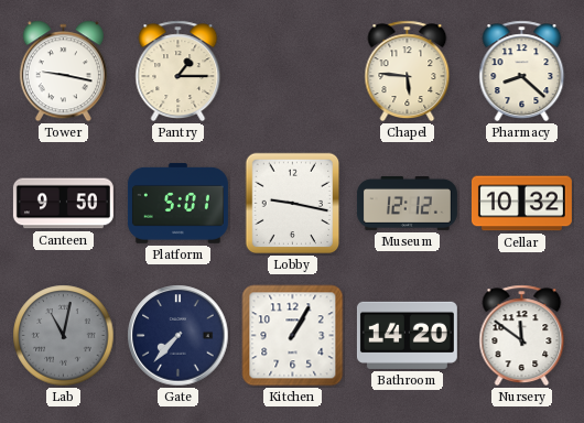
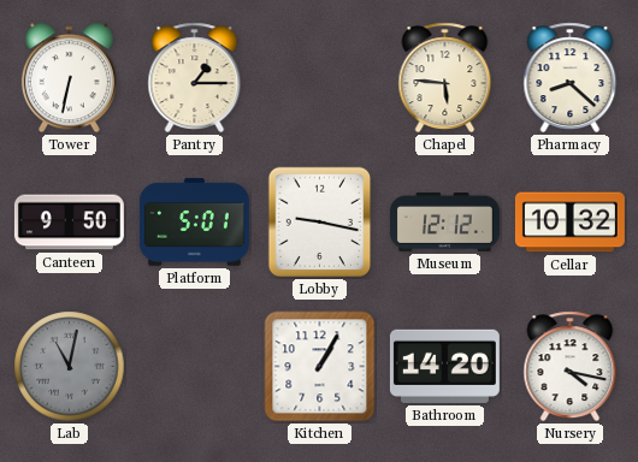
Tower: 9:17 -> 6:32 (69, 78)
Gate: 7:37 -> none (179, 336)
Nursery: 11:51 -> 4:17 (571, 367)
